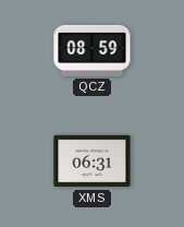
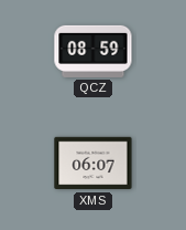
XMS: 06:31 -> 06:07 (94, 164)
